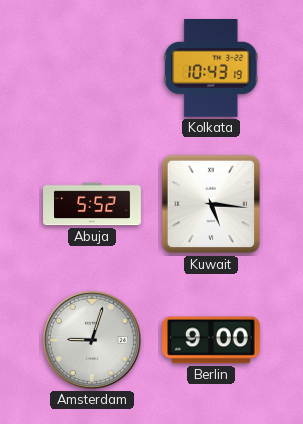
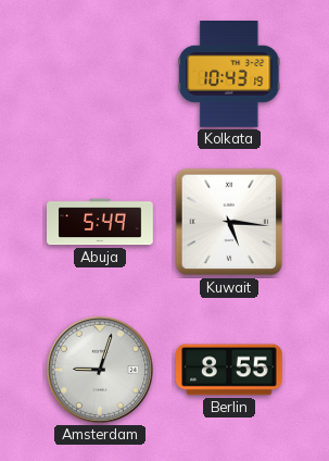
Abuja: 5:52 -> 5:49 (100, 222)
Berlin: 9:00 -> 8:55 (230, 370)
